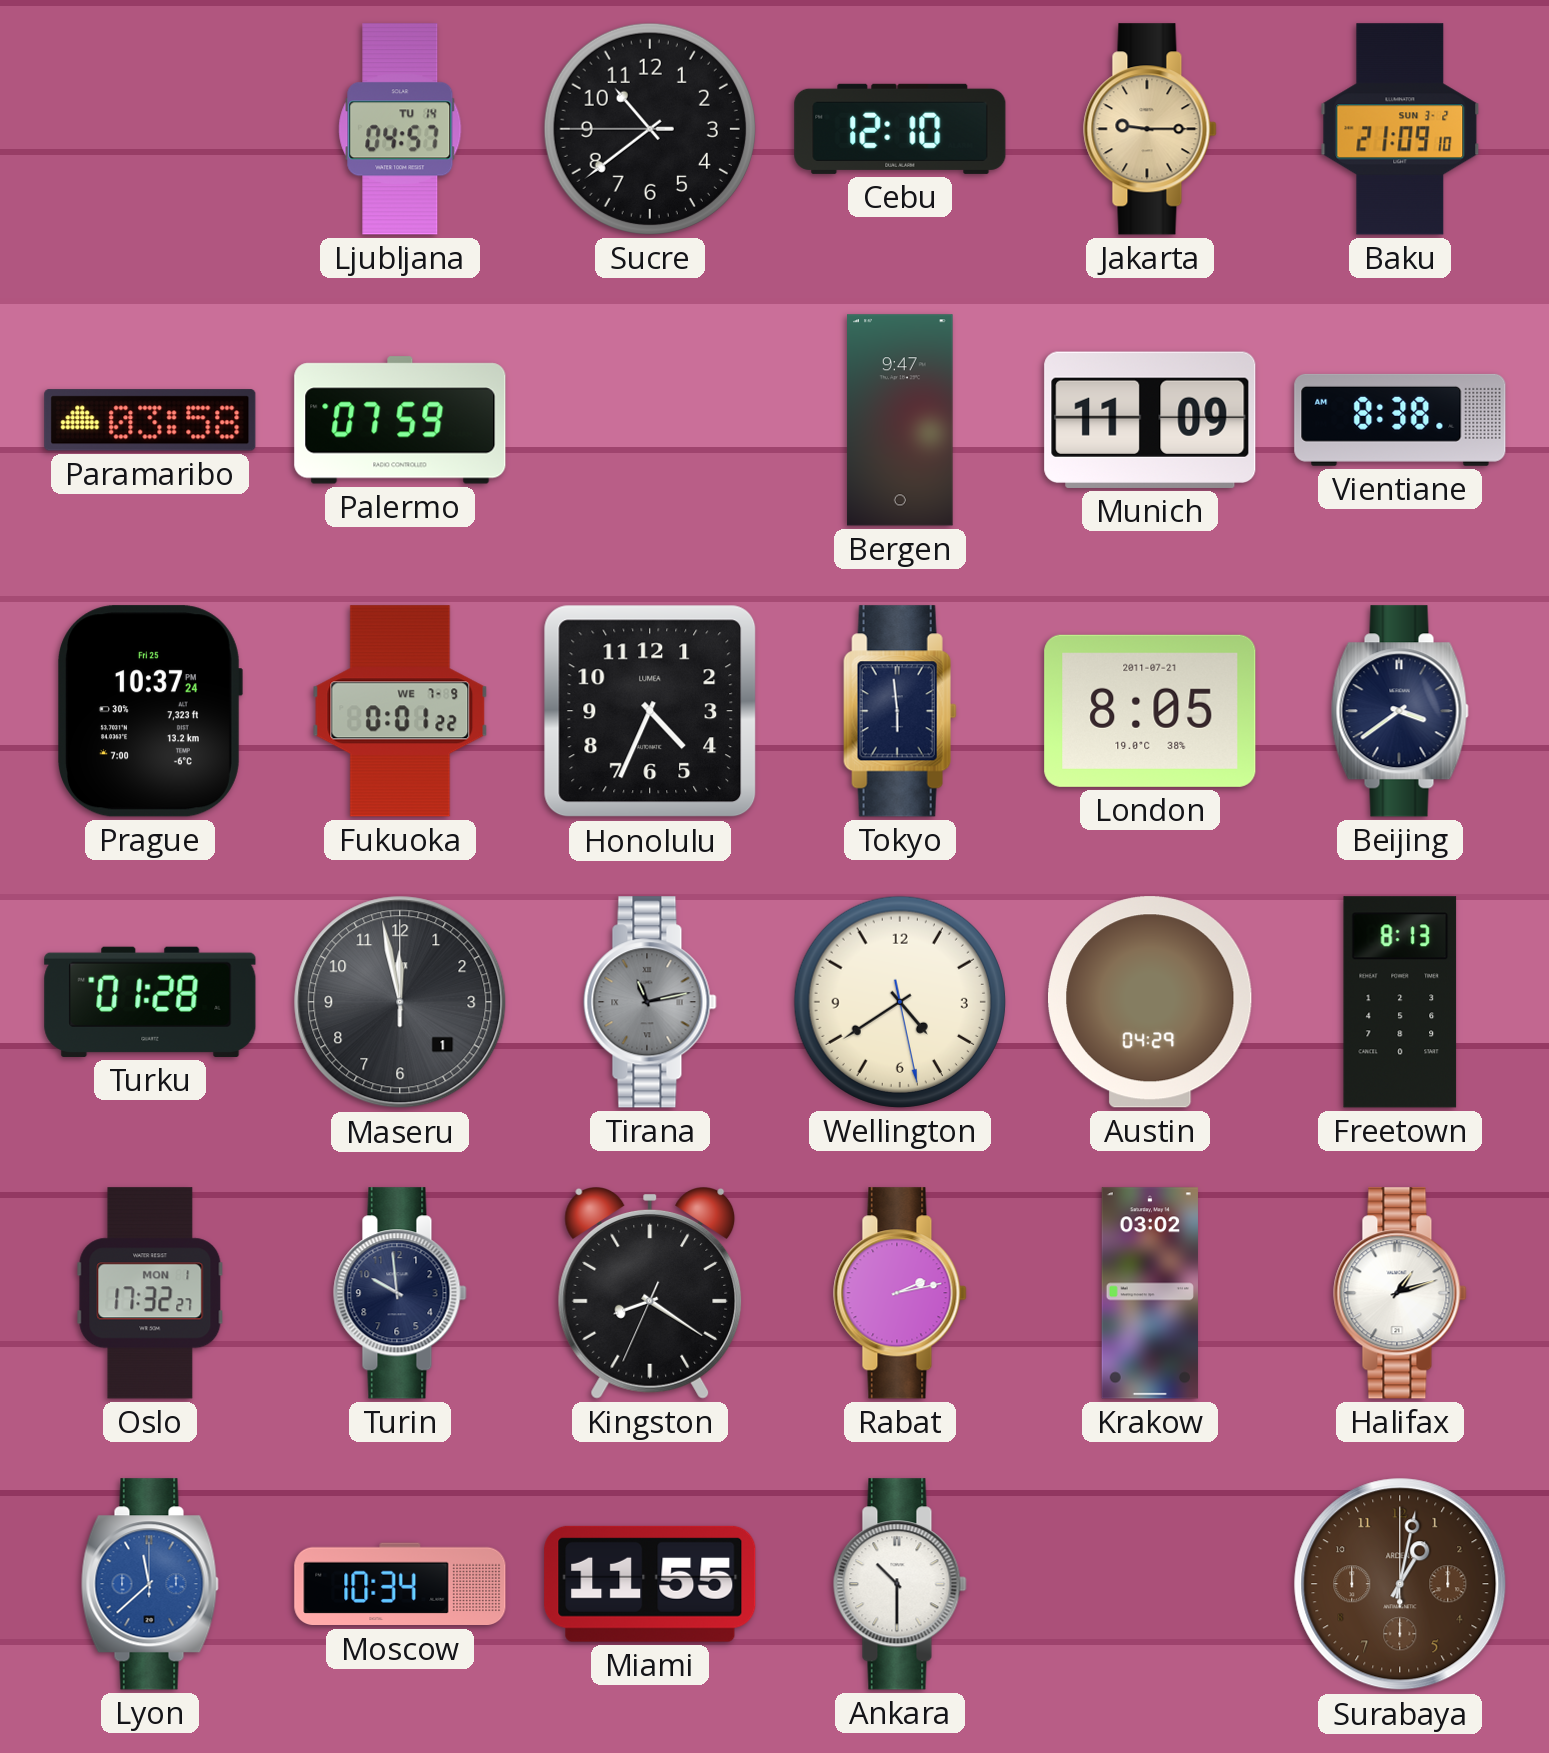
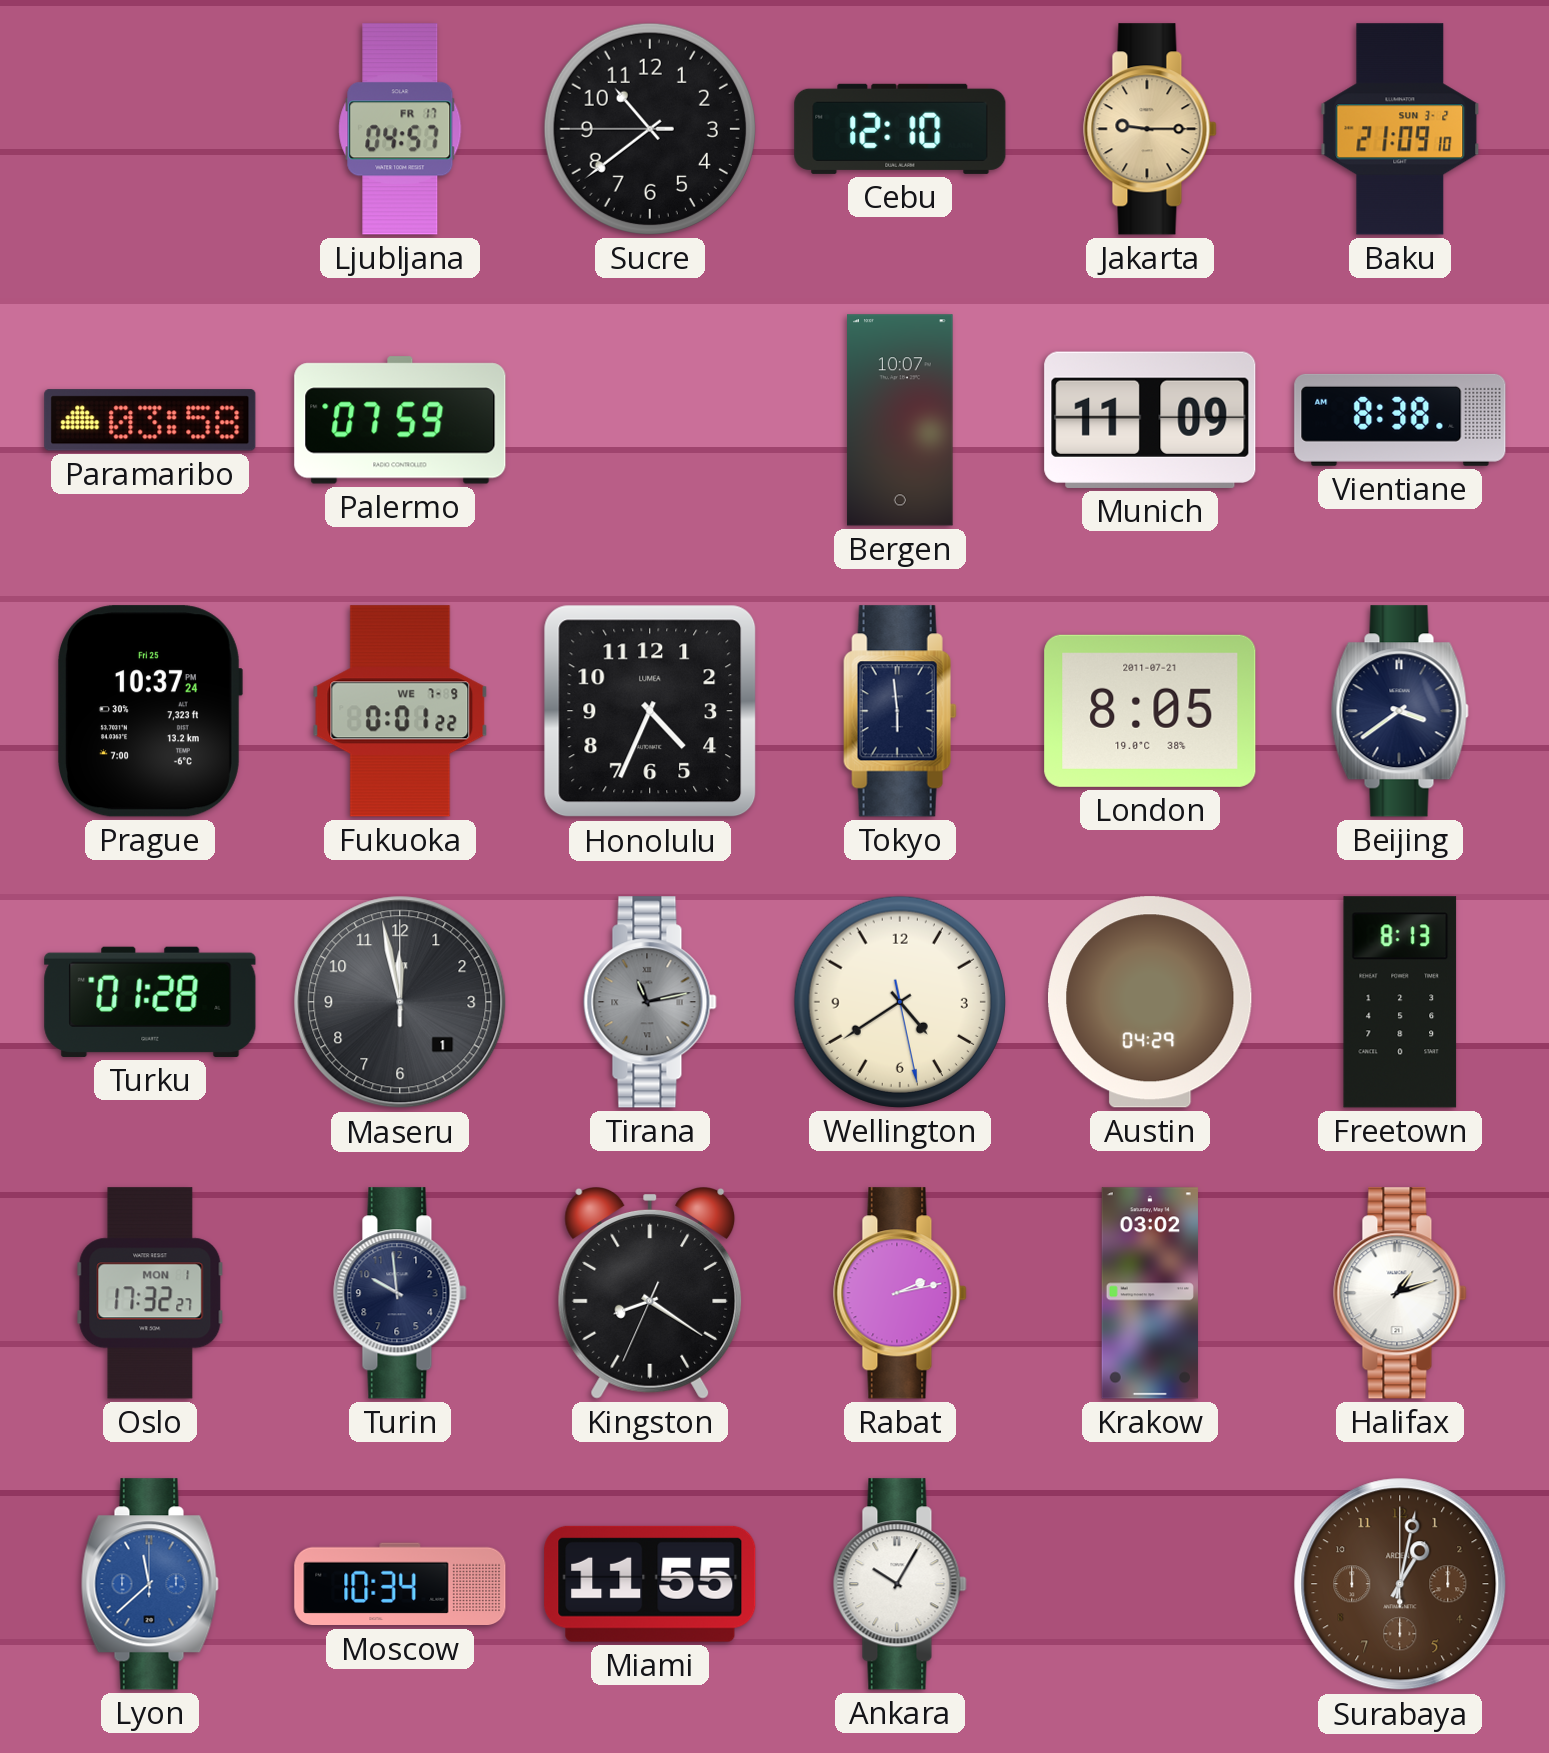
Ljubljana date: TU 14 -> FR 17 (400, 129)
Bergen: 9:47 -> 10:07 (900, 420)
Ankara: 10:30 -> 10:05 (900, 1584)
